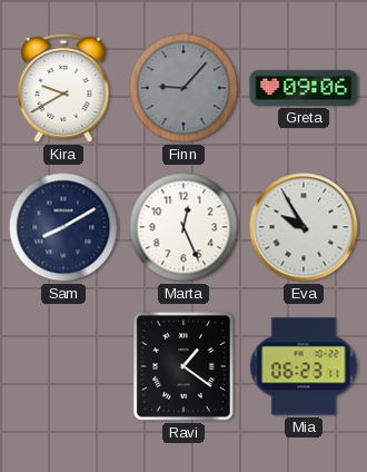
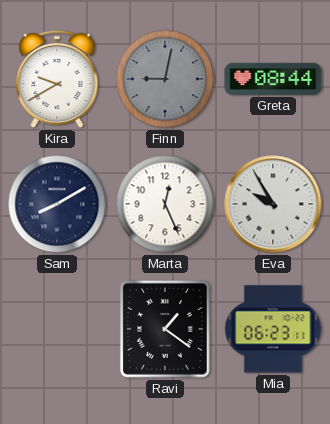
Finn: 9:07 -> 9:02 (165, 79)
Greta: 09:06 -> 08:44 (273, 79)
